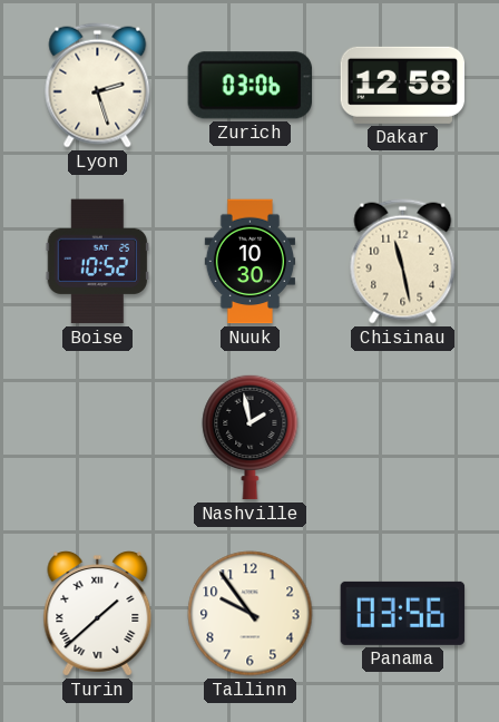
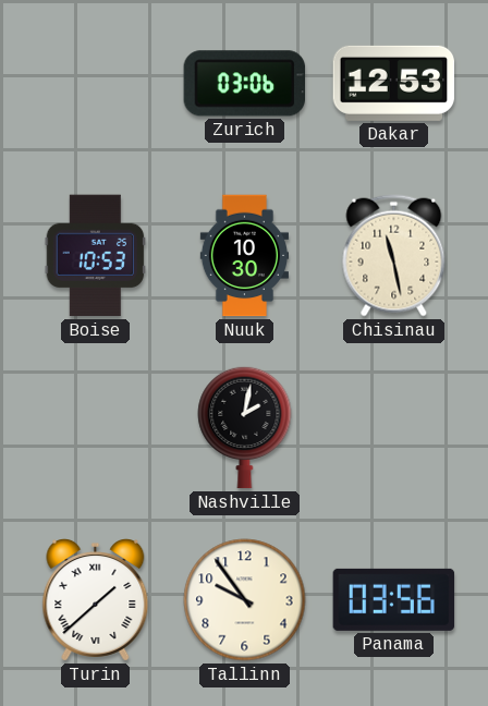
Lyon: 2:27 -> none (98, 86)
Dakar: 12:58 -> 12:53 (394, 83)
Boise: 10:52 -> 10:53 (96, 256)
Nashville: 1:58 -> 2:02 (245, 427)
